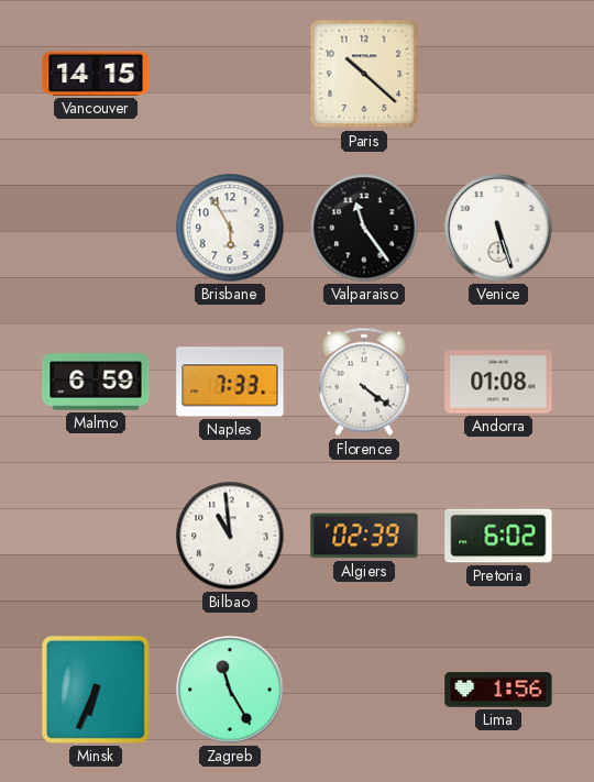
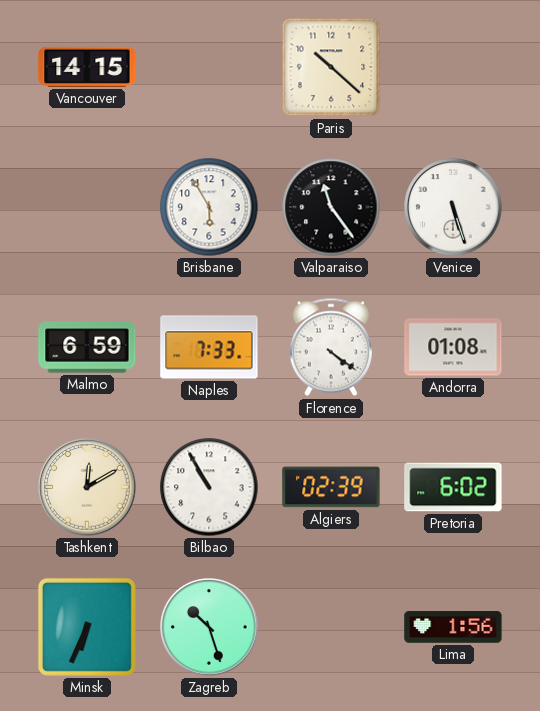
Tashkent: none -> 12:10 (87, 487)
Bilbao: 10:59 -> 10:55 (209, 487)
Zagreb: 11:25 -> 10:27 (209, 627)
